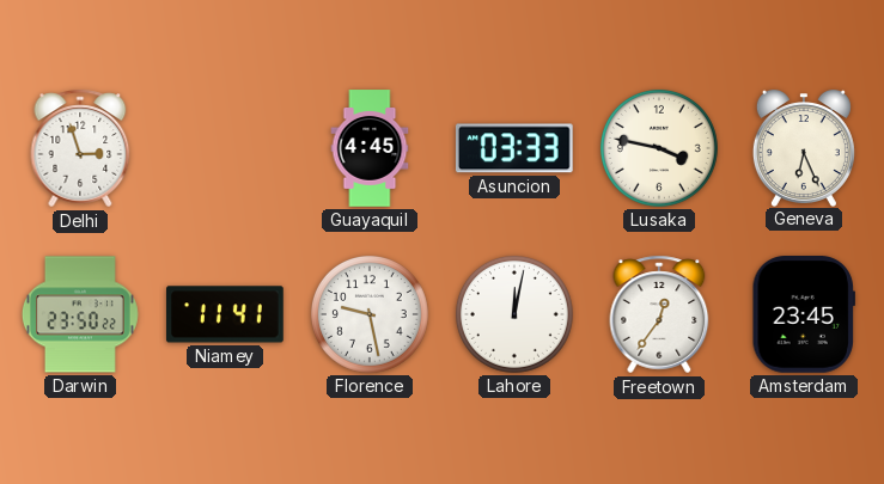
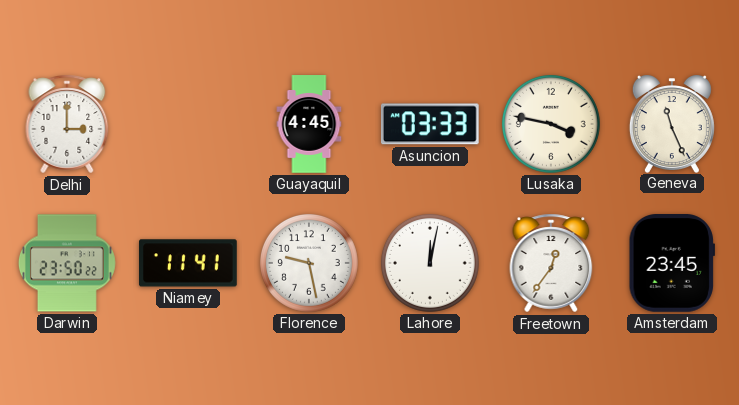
Delhi: 2:57 -> 3:00 (67, 124)
Geneva: 6:26 -> 11:26 (672, 124)
